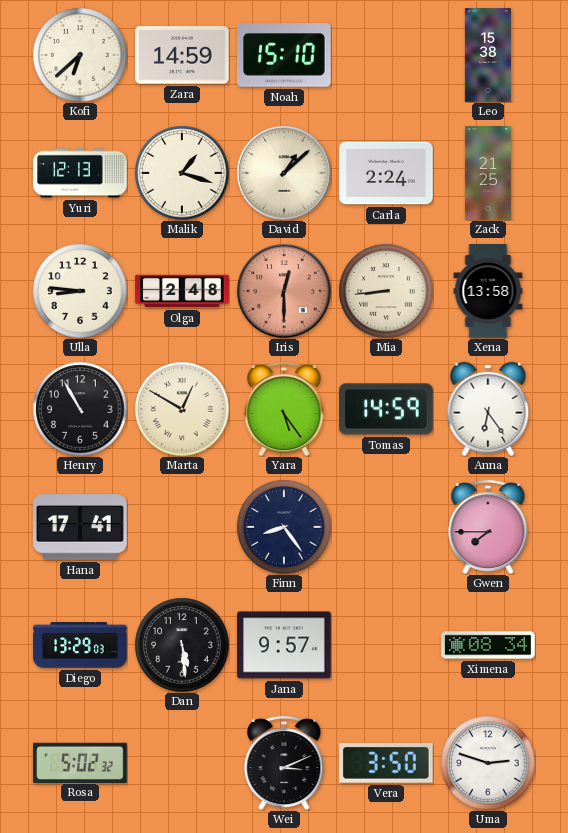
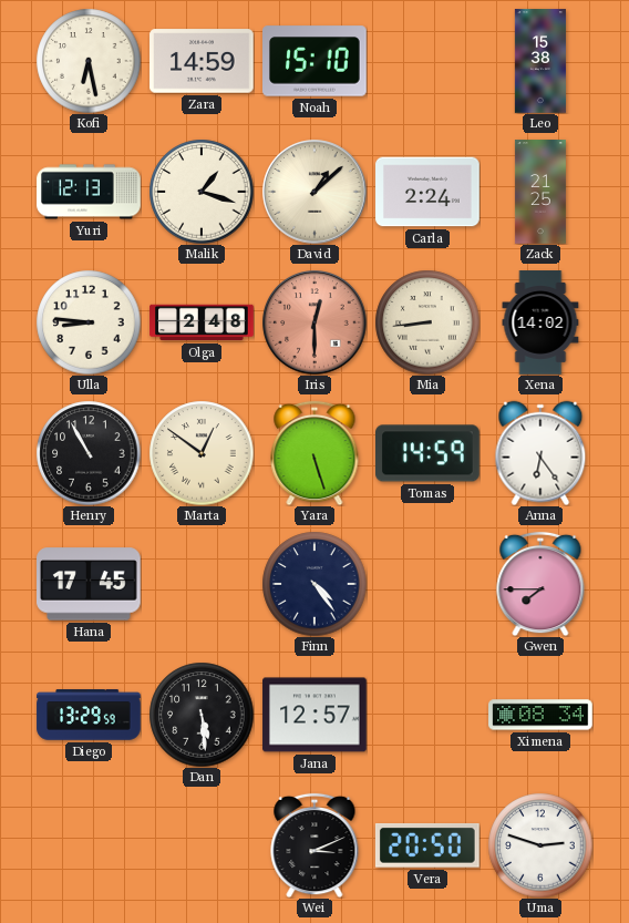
Kofi: 6:38 -> 6:28 (89, 61)
Xena: 13:58 -> 14:02 (540, 322)
Marta: 12:50 -> 12:51 (202, 453)
Yara: 5:24 -> 5:27 (314, 453)
Hana: 17:41 -> 17:45 (89, 584)
Finn: 8:24 -> 4:24 (314, 584)
Diego: 13:29:03 -> 13:29:59 (89, 715)
Jana: 9:57 -> 12:57 (314, 715)
Rosa: 5:02 -> none (80, 762)
Vera: 3:50 -> 20:50 (427, 847)
